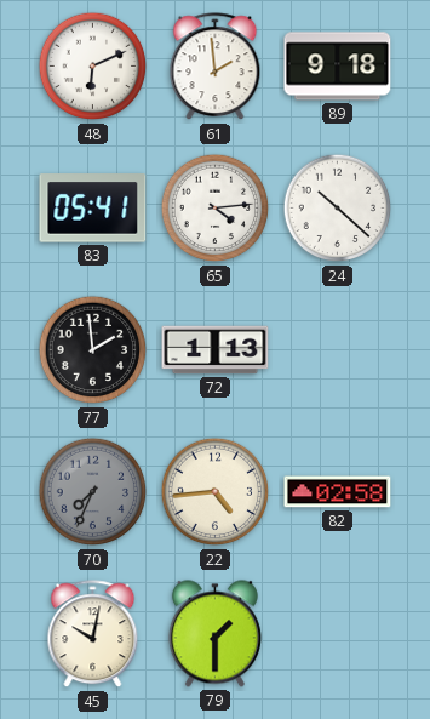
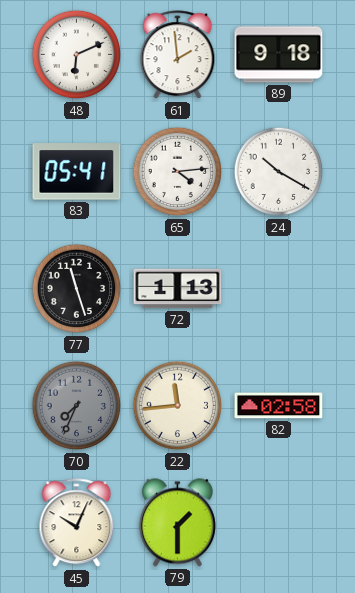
24: 10:22 -> 10:20 (279, 172)
77: 1:59 -> 11:27 (77, 289)
22: 4:44 -> 11:44 (178, 406)
45: 10:02 -> 10:04 (77, 523)
